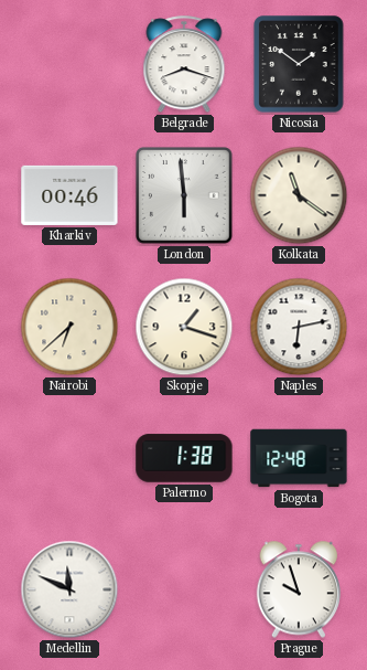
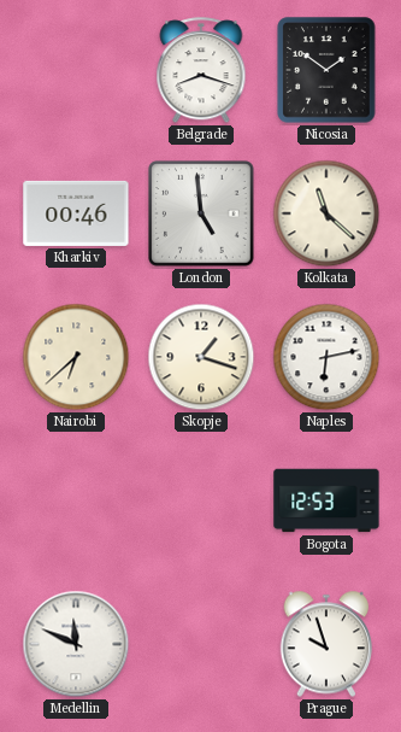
London: 5:59 -> 4:59 (201, 213)
Kolkata: 11:21 -> 11:22 (326, 213)
Palermo: 1:38 -> none (184, 458)
Bogota: 12:48 -> 12:53 (326, 500)
